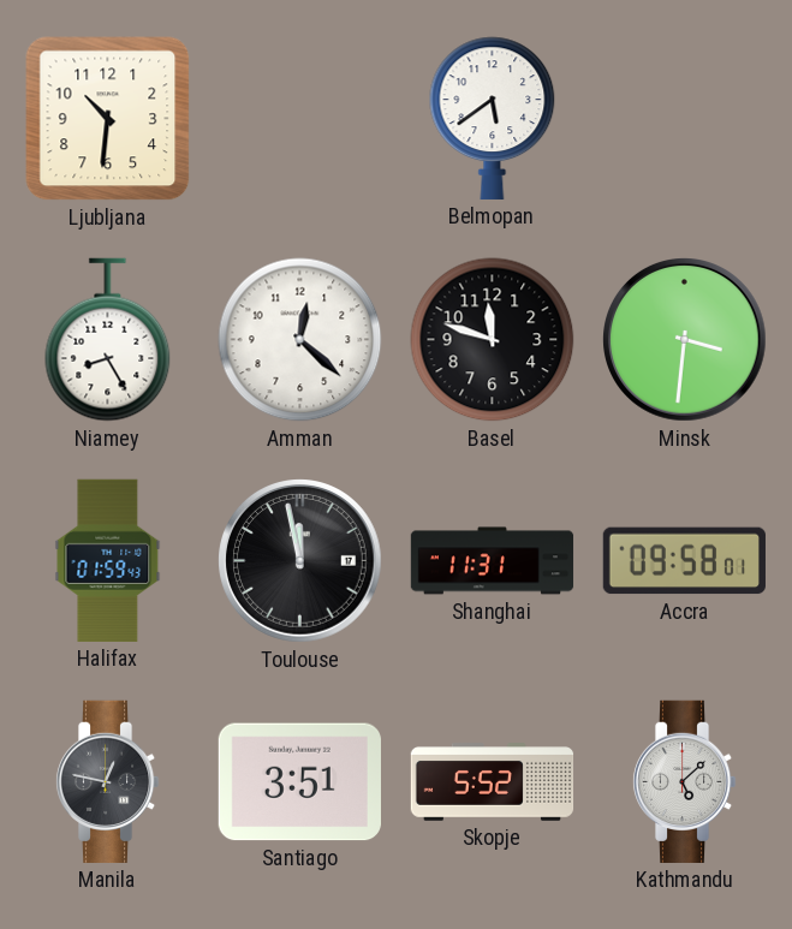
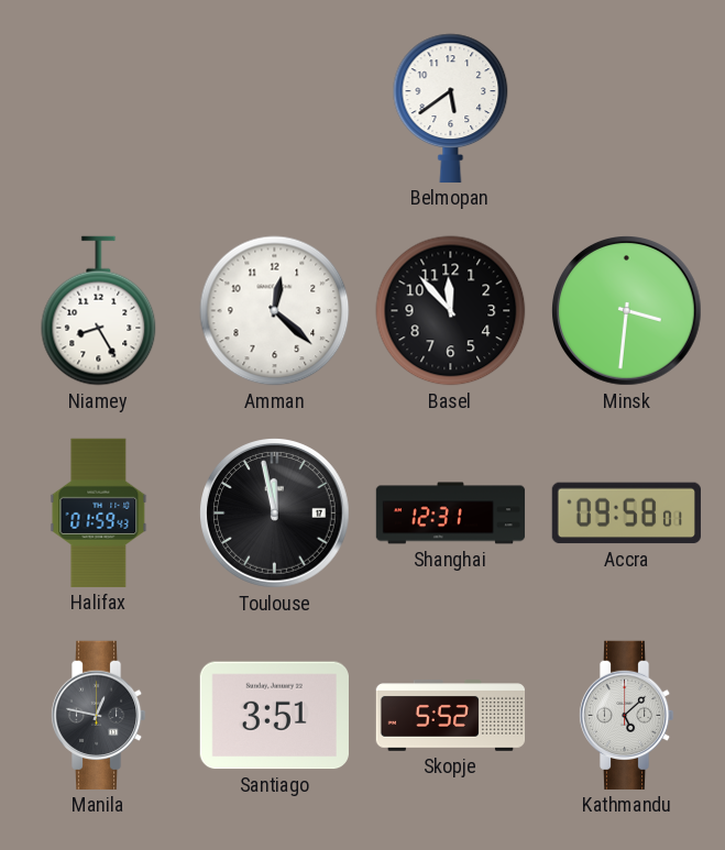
Ljubljana: 10:31 -> none (108, 119)
Basel: 11:48 -> 11:53 (451, 311)
Shanghai: 11:31 -> 12:31 (451, 514)
